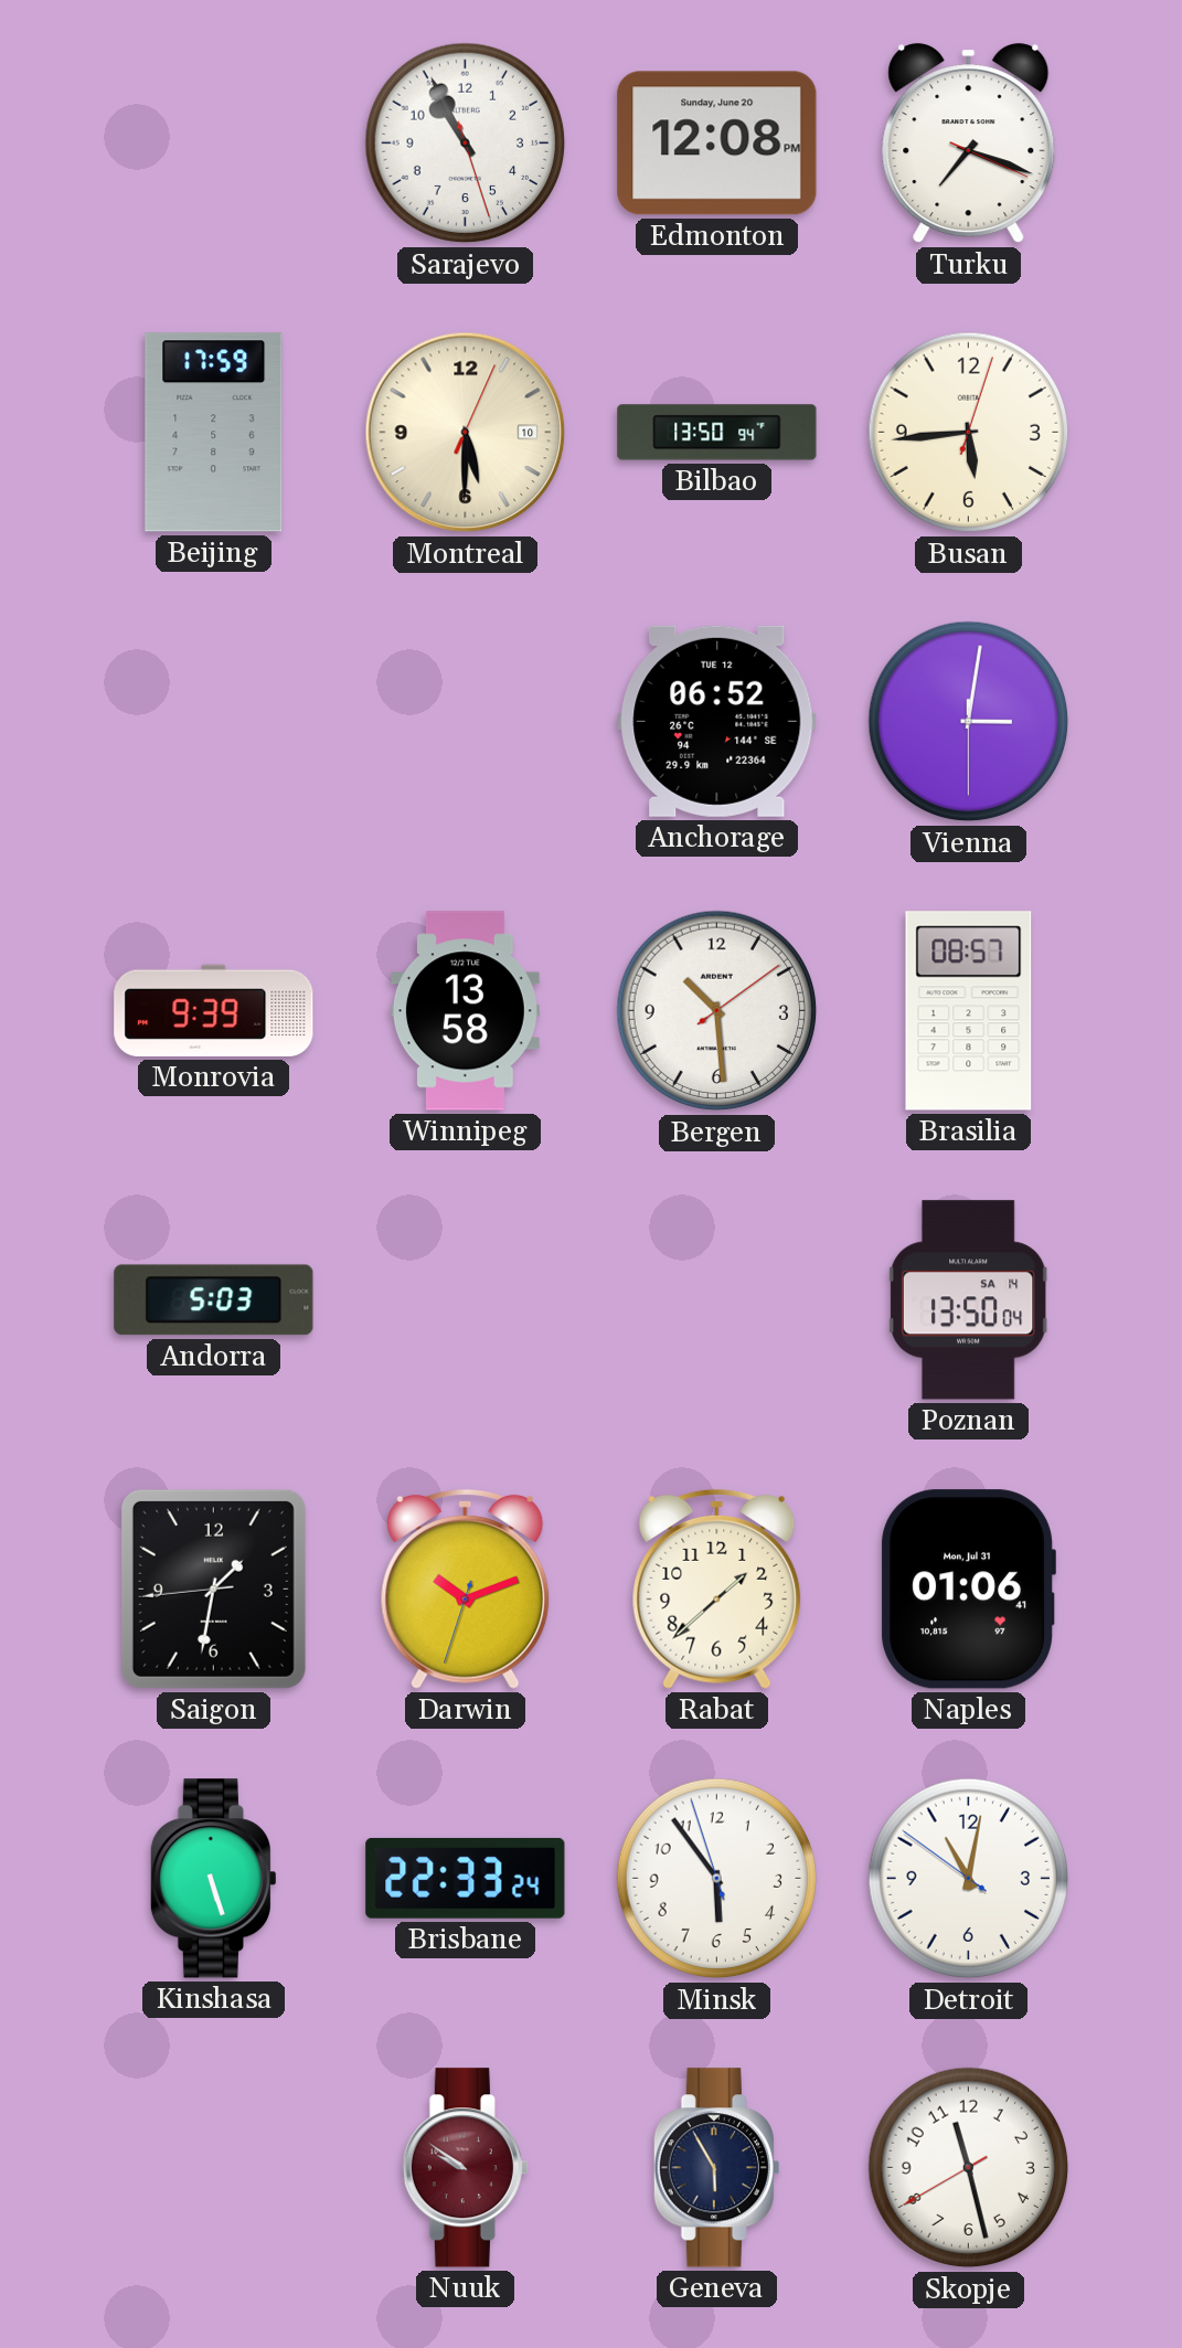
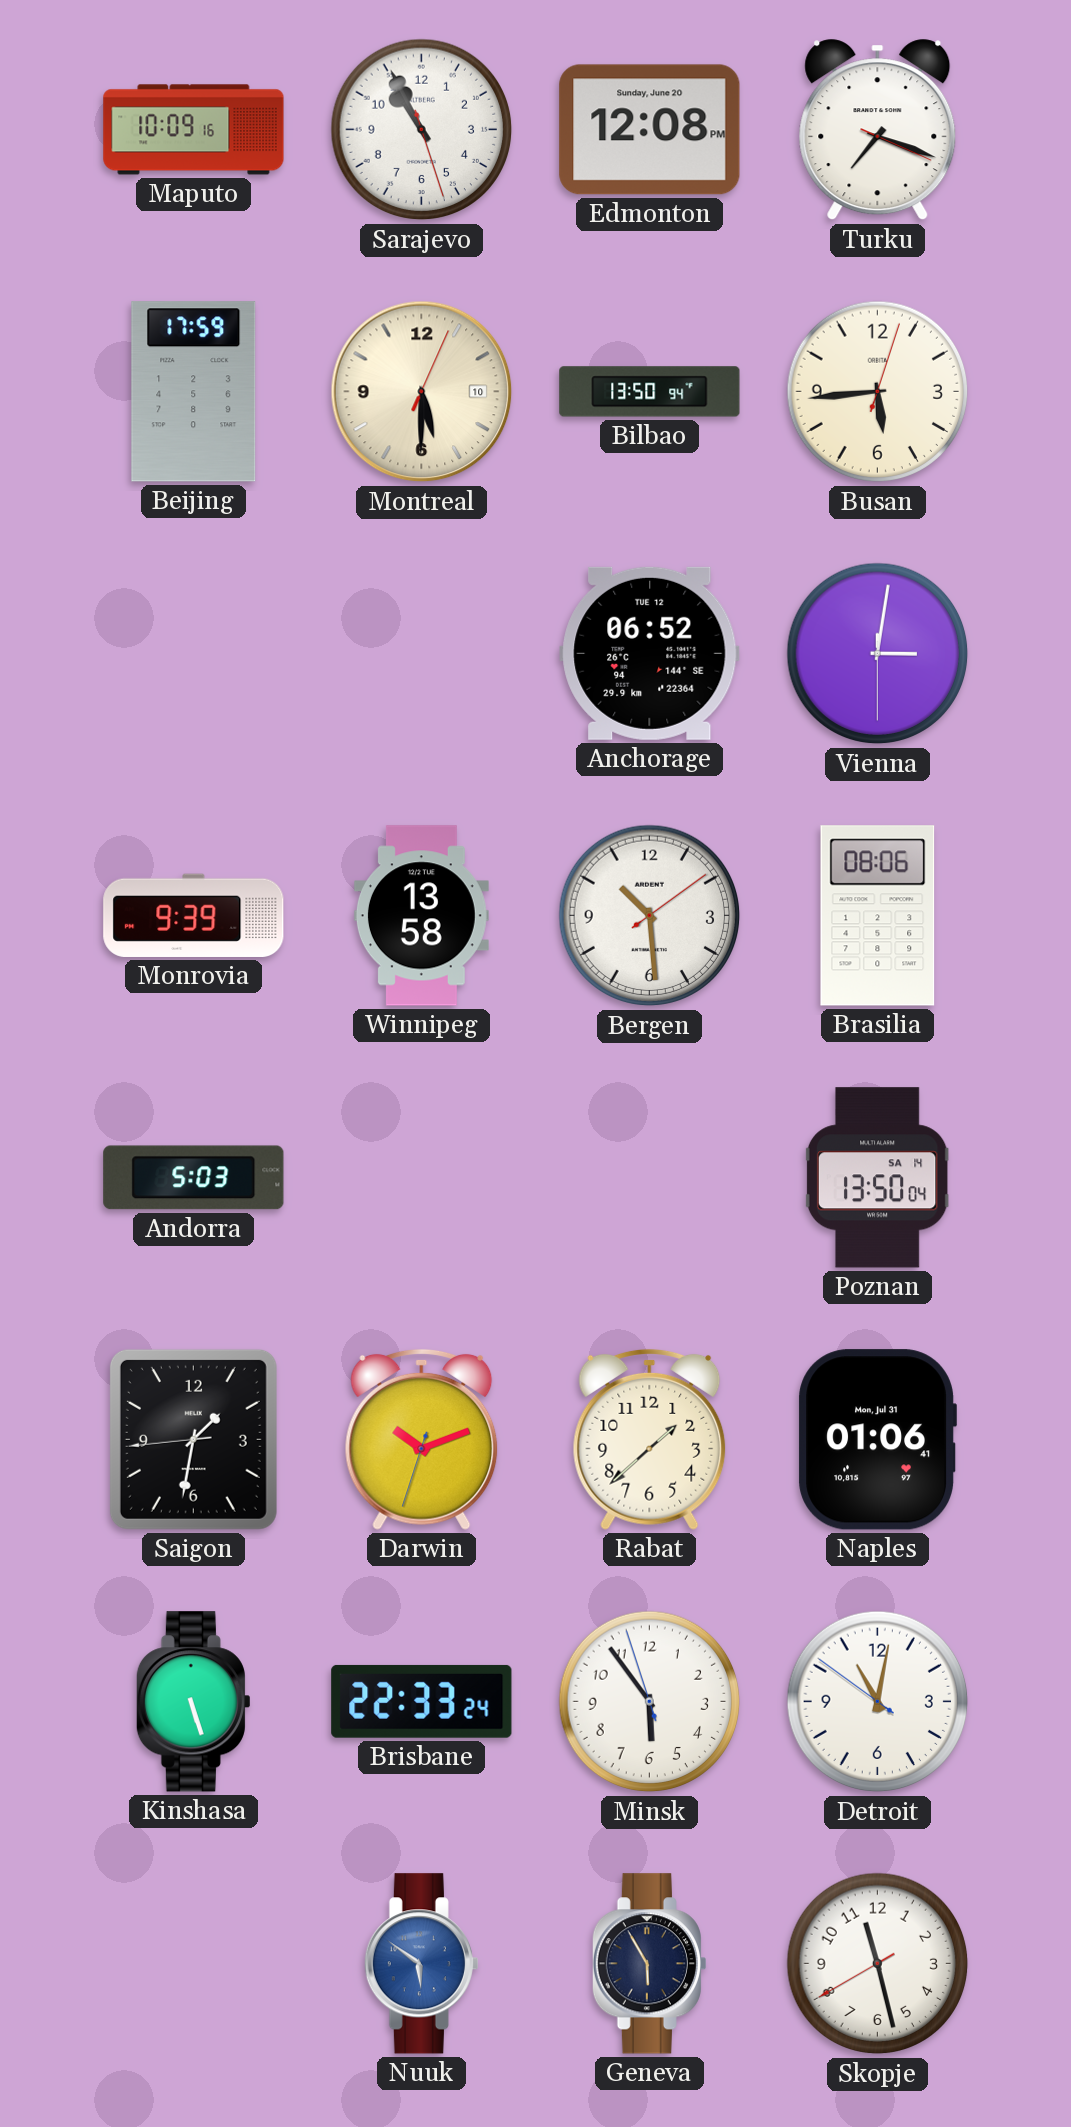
Maputo: none -> 10:09 (194, 130)
Brasilia: 08:57 -> 08:06 (878, 916)
Nuuk: 9:51 -> 5:51 (421, 1964)
Nuuk dial: burgundy -> blue (421, 1964)
